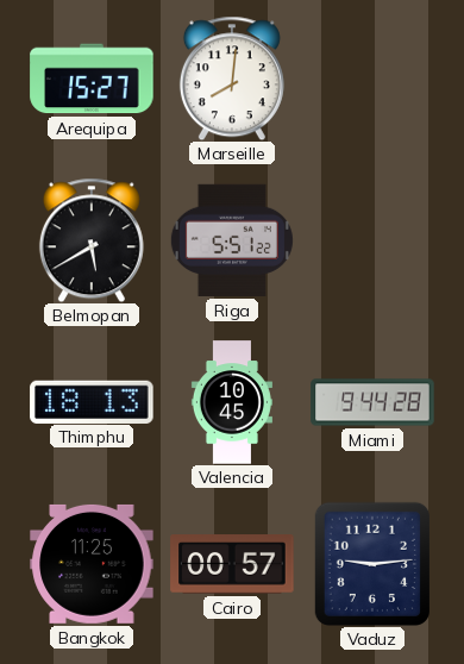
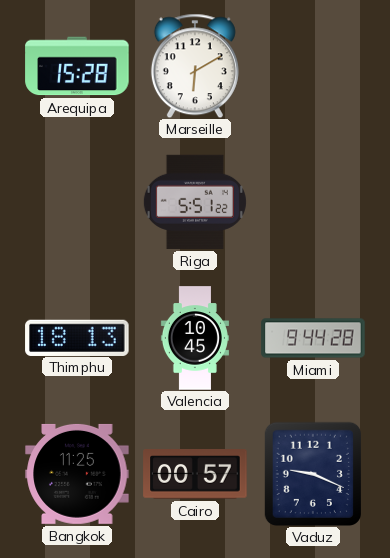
Arequipa: 15:27 -> 15:28 (77, 66)
Marseille: 8:01 -> 6:10 (195, 66)
Belmopan: 5:40 -> none (92, 240)
Vaduz: 9:14 -> 9:19 (312, 473)
